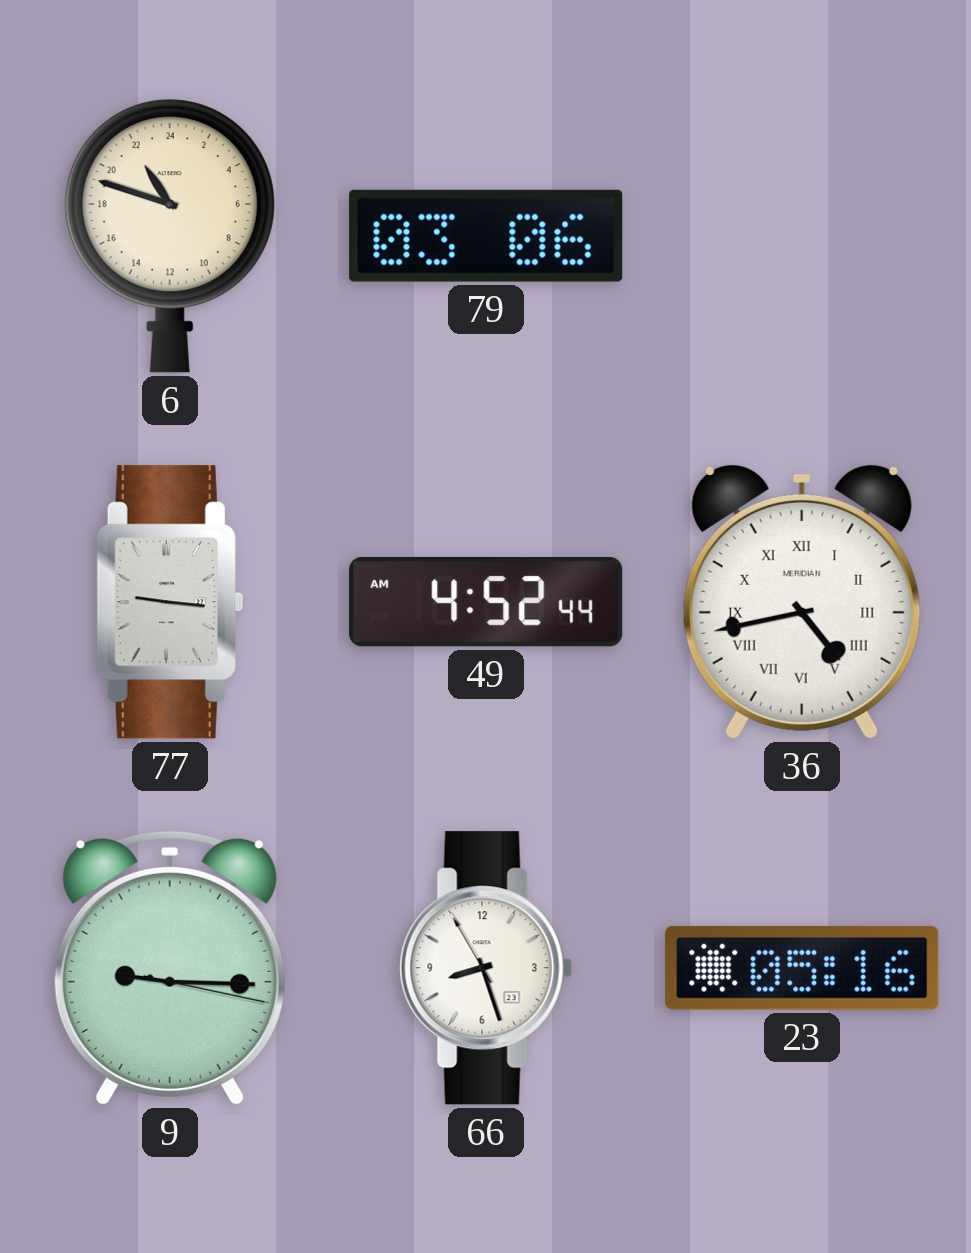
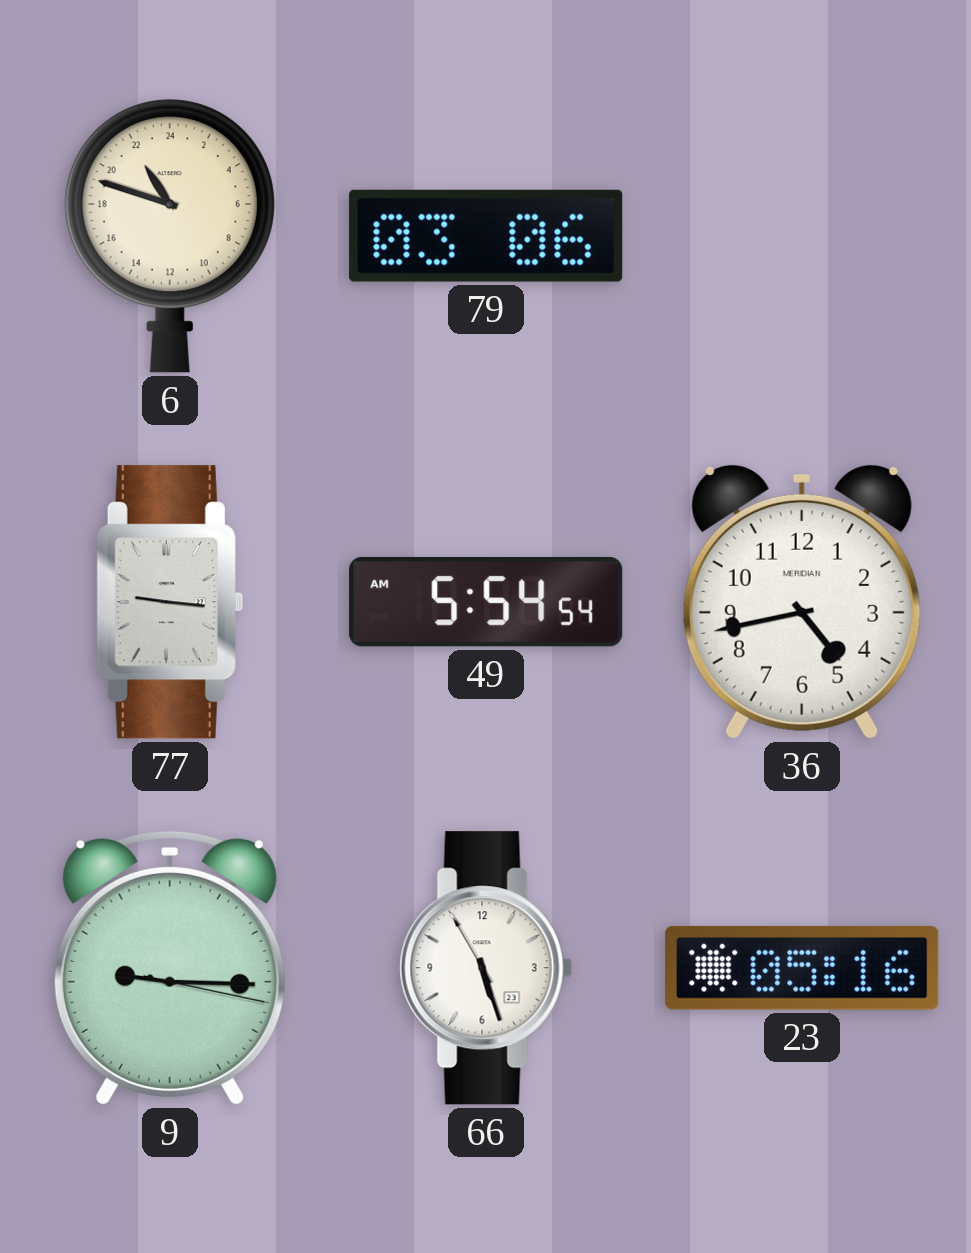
49: 4:52 -> 5:54 (486, 602)
36 numerals: Roman -> Arabic (802, 602)
66: 8:26 -> 5:26 (486, 968)
